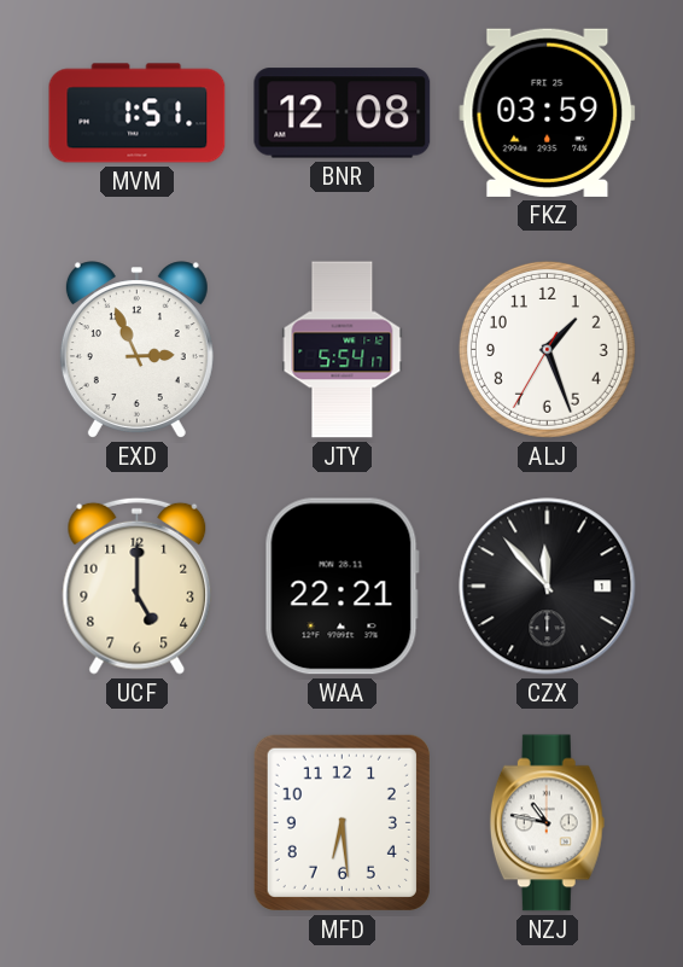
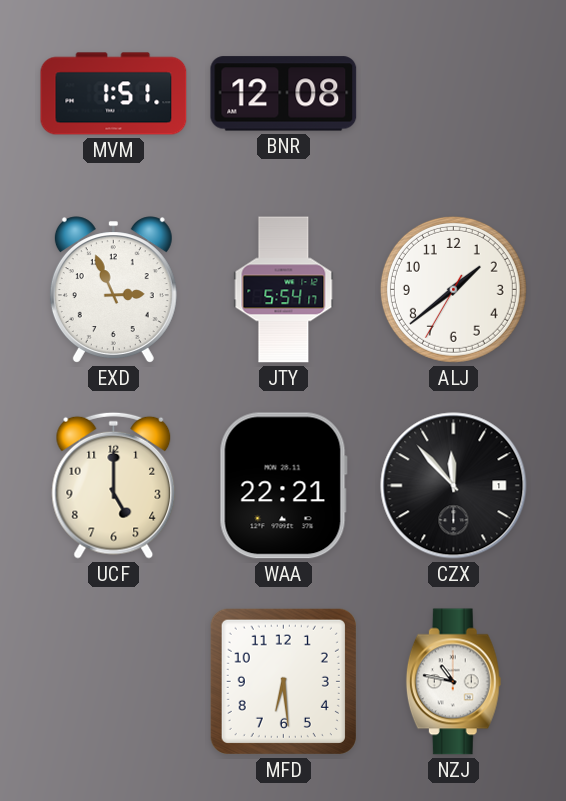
FKZ: 03:59 -> none (548, 112)
ALJ: 1:26 -> 1:38 (453, 289)
